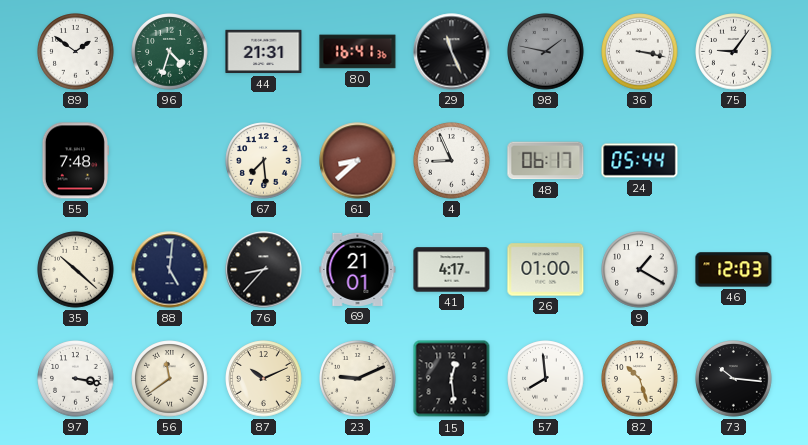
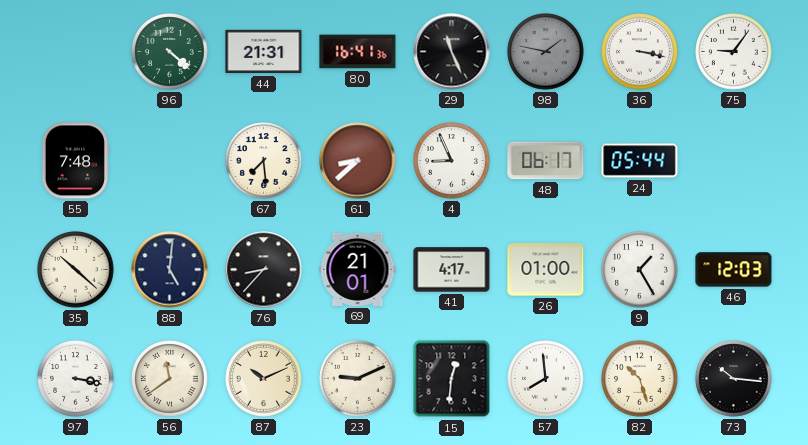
89: 1:51 -> none (76, 52)
96: 4:33 -> 4:22 (170, 52)
9: 1:20 -> 1:25 (640, 270)
15: 12:29 -> 12:31 (452, 379)
